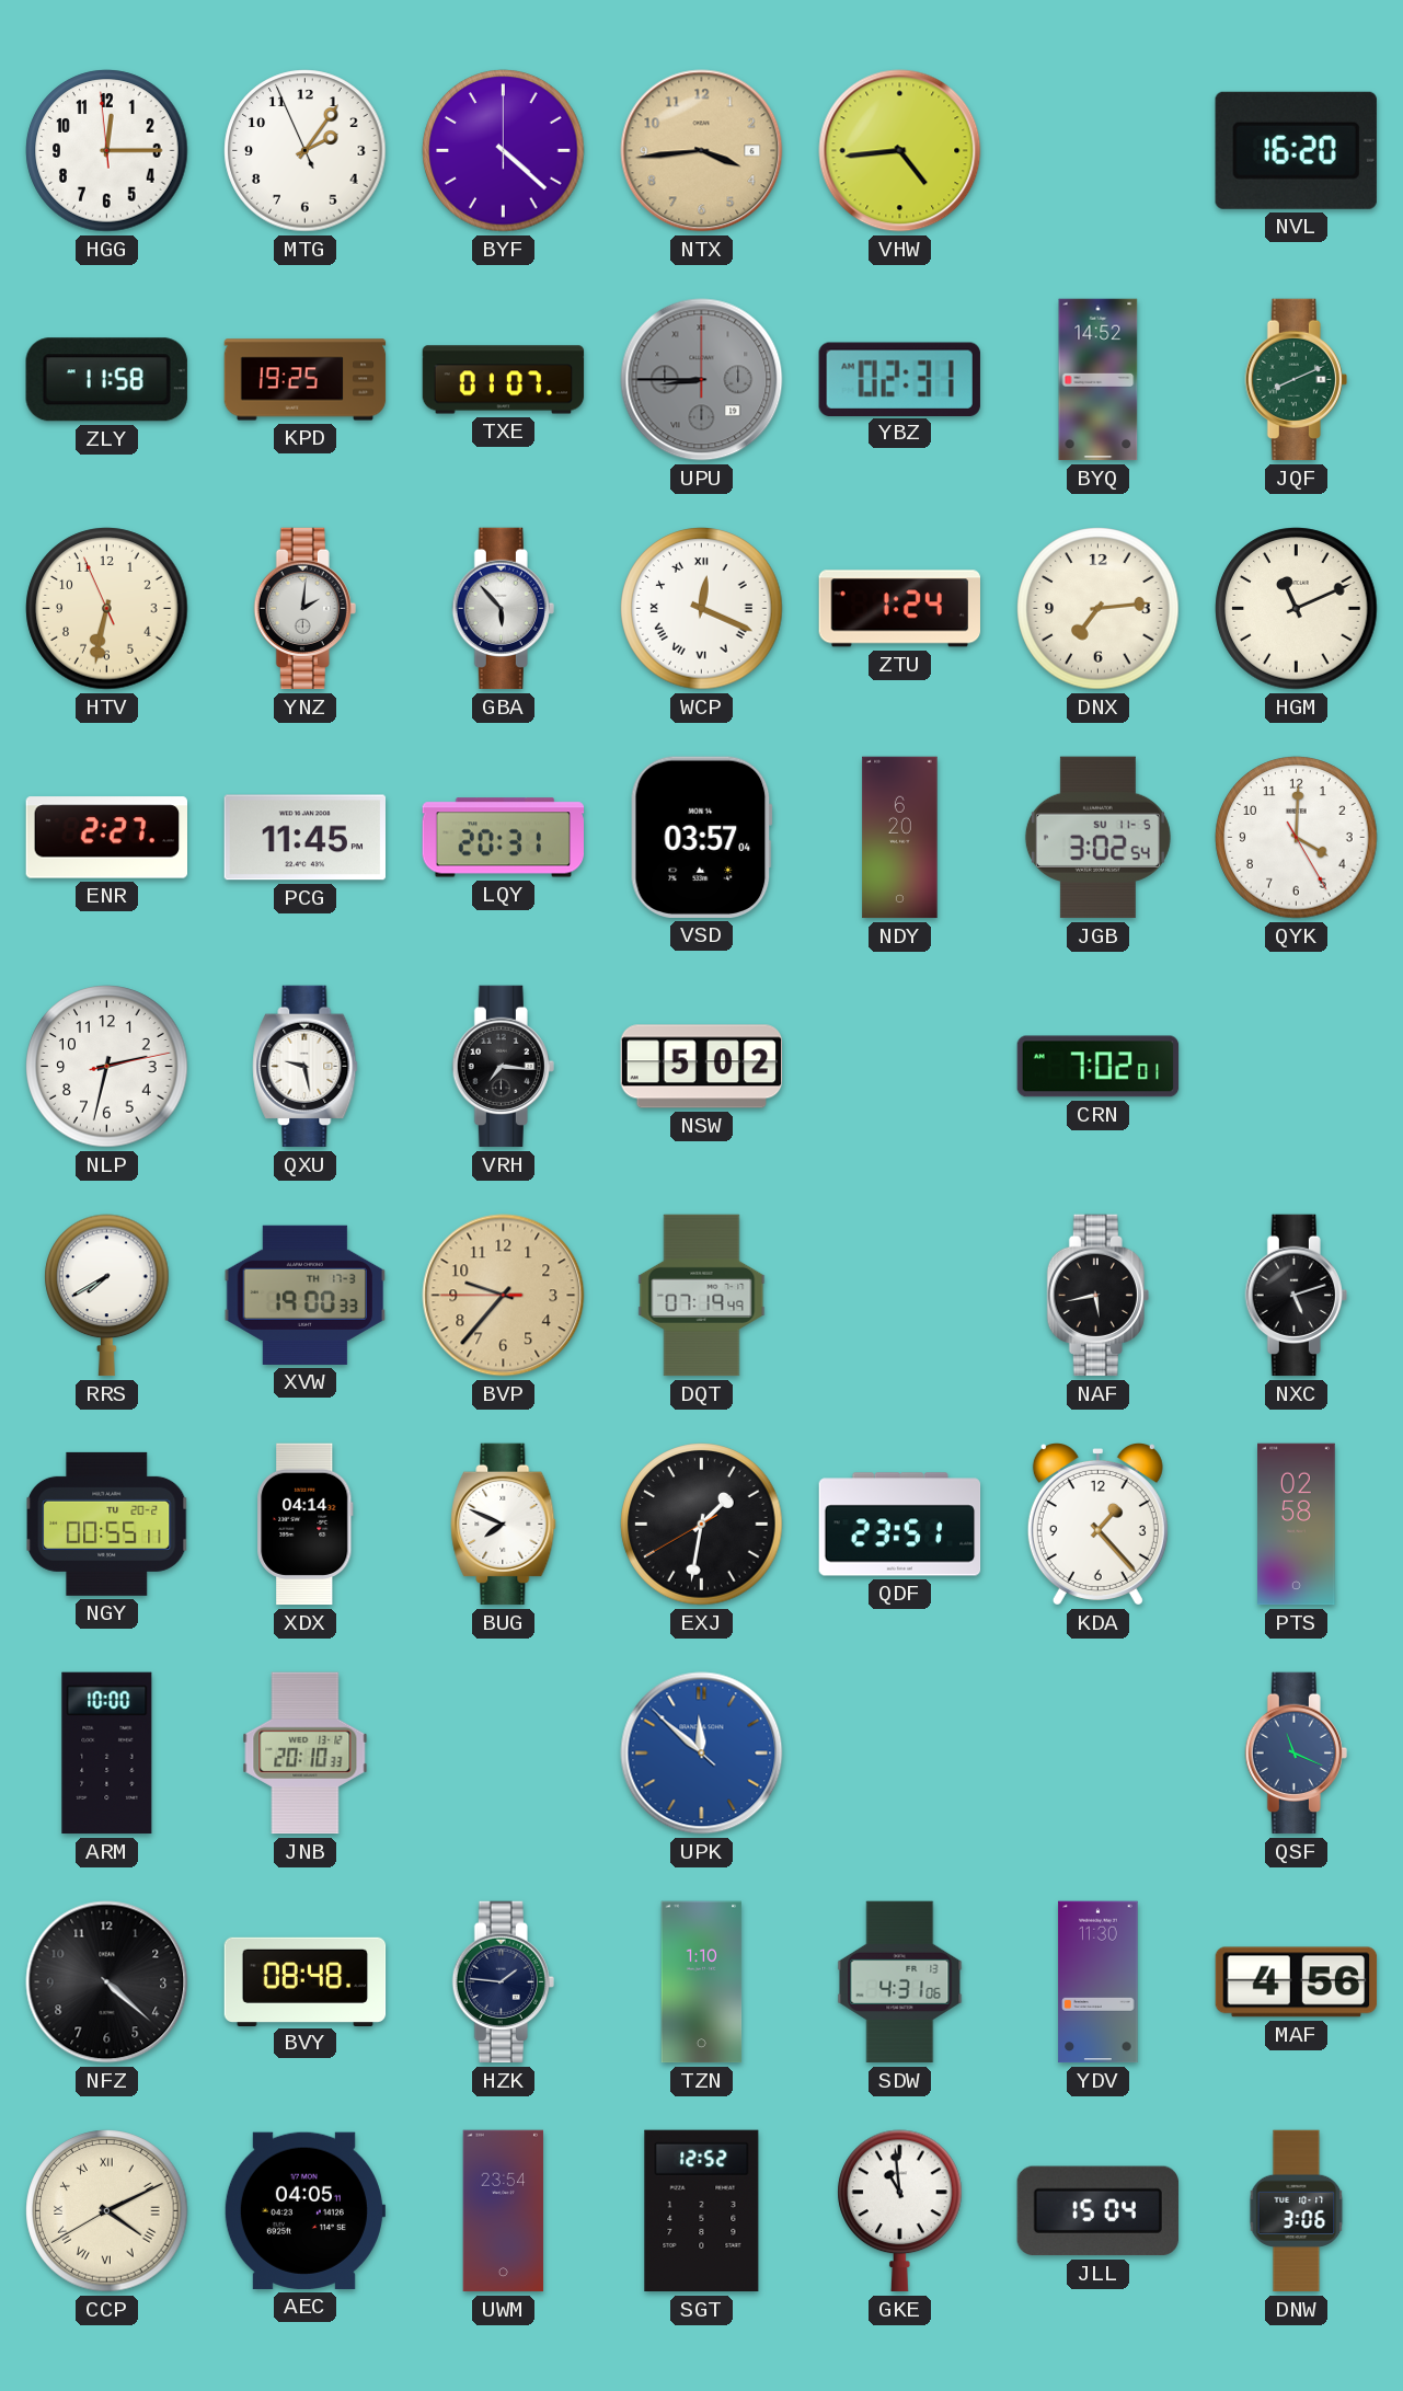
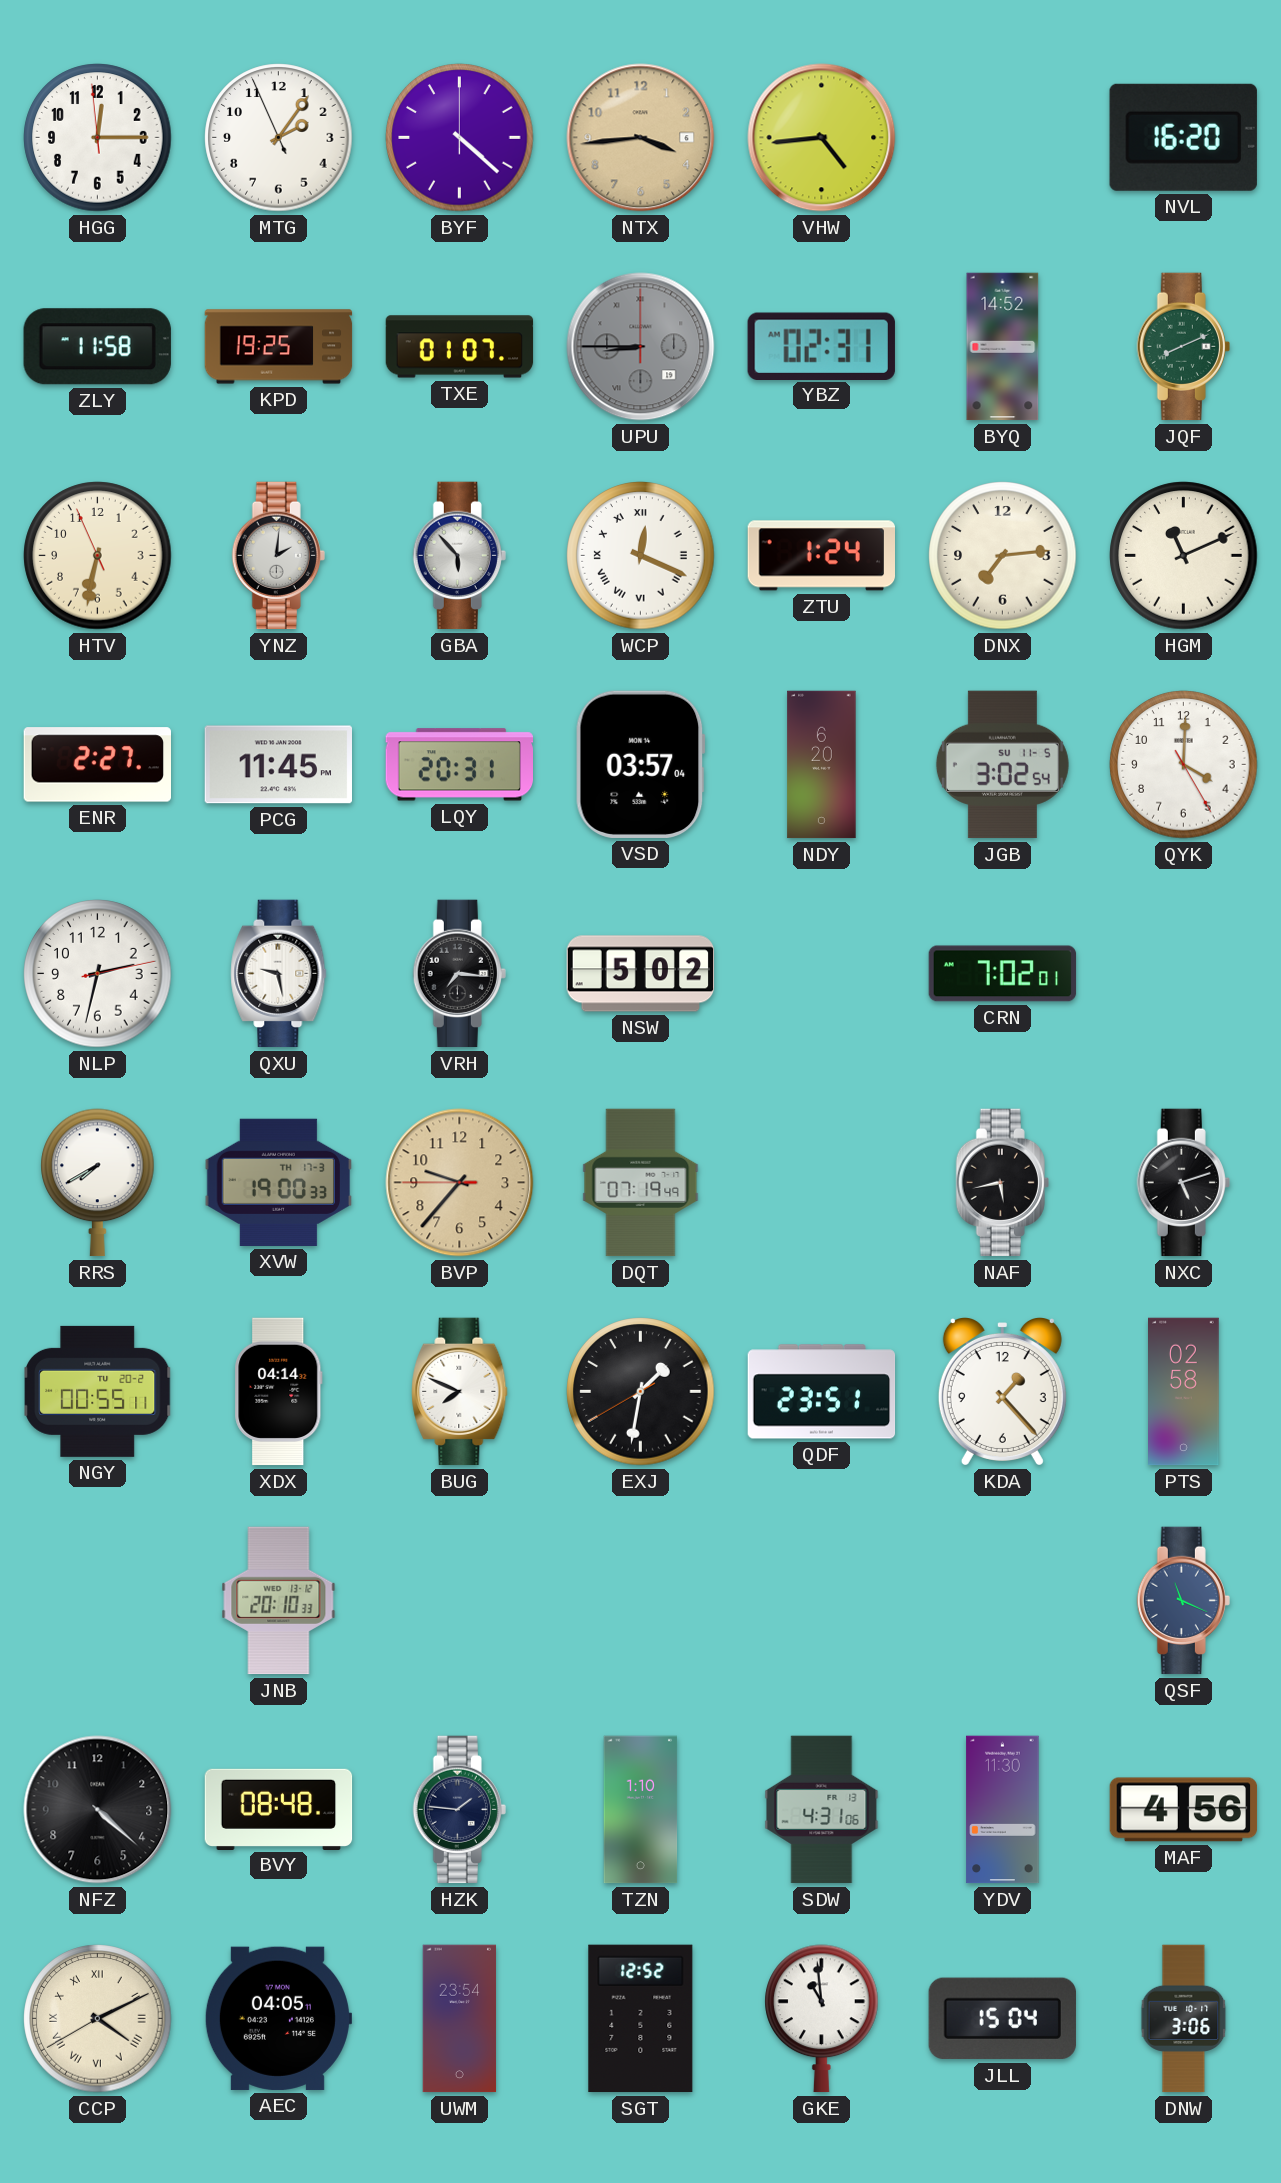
ARM: 10:00 -> none (107, 1754)
UPK: 11:51 -> none (702, 1754)
